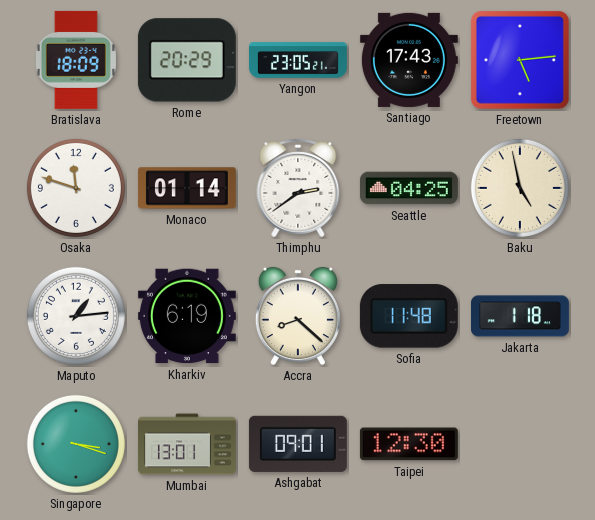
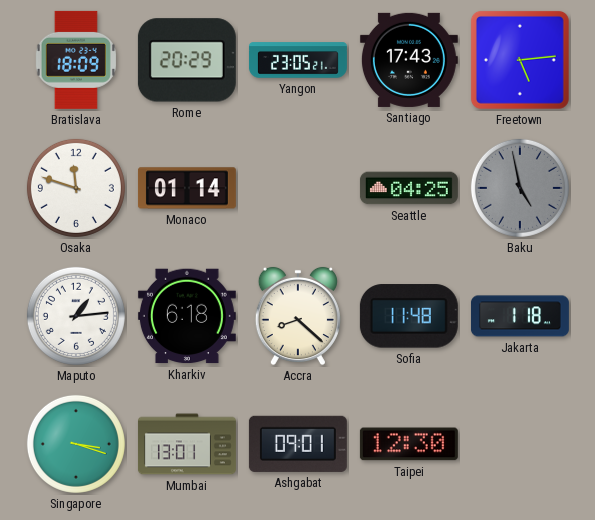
Thimphu: 2:39 -> none (298, 188)
Baku dial: cream -> grey (520, 188)
Kharkiv: 6:19 -> 6:18 (187, 316)
